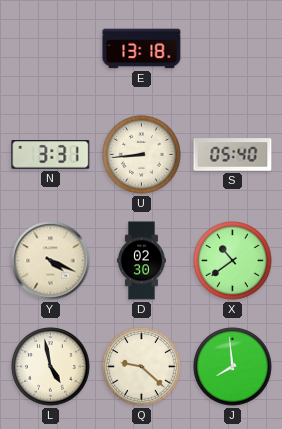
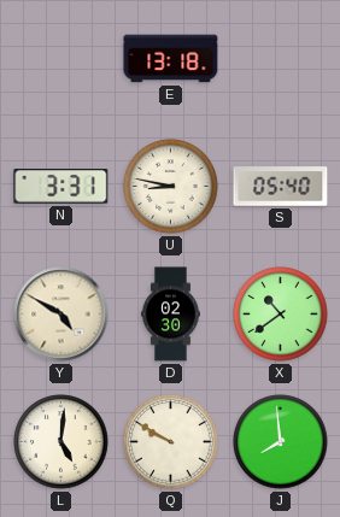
U: 8:44 -> 8:47 (171, 187)
Y: 4:19 -> 4:50 (61, 315)
L: 4:58 -> 5:01 (61, 442)
Q: 9:22 -> 9:50 (171, 442)
